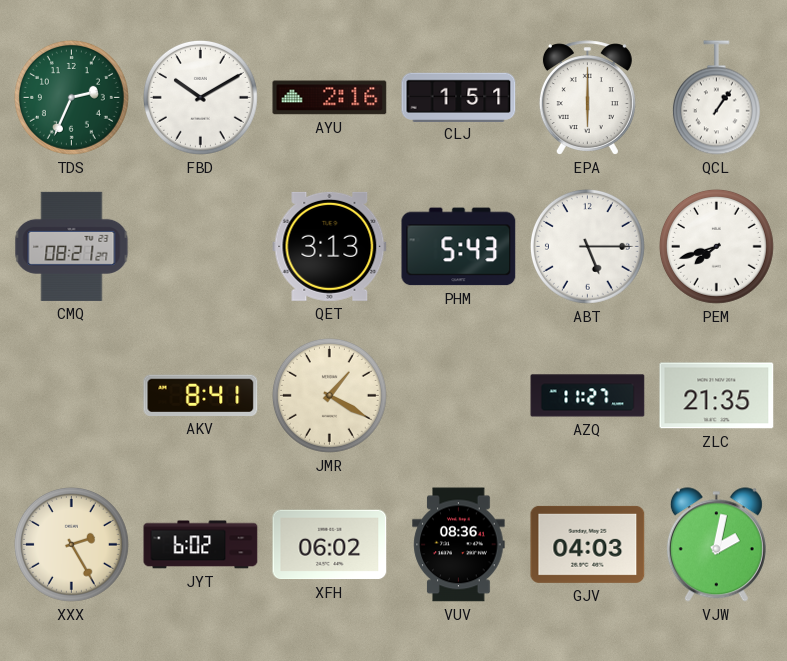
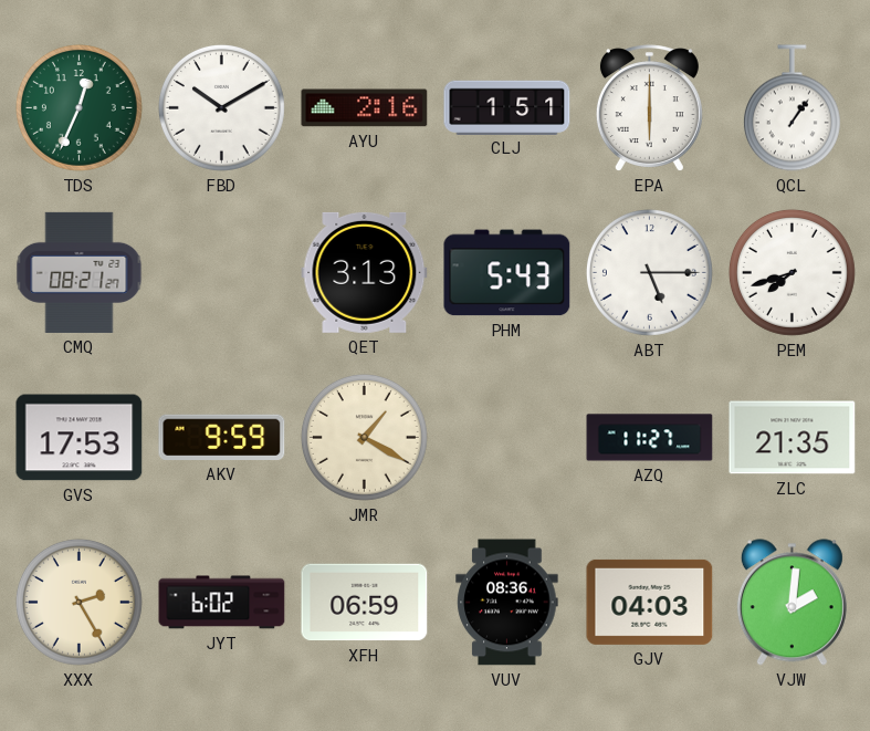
TDS: 2:34 -> 12:34 (78, 107)
GVS: none -> 17:53 (80, 438)
AKV: 8:41 -> 9:59 (222, 437)
XFH: 06:02 -> 06:59 (365, 603)
VJW: 2:02 -> 2:01 (792, 603)
